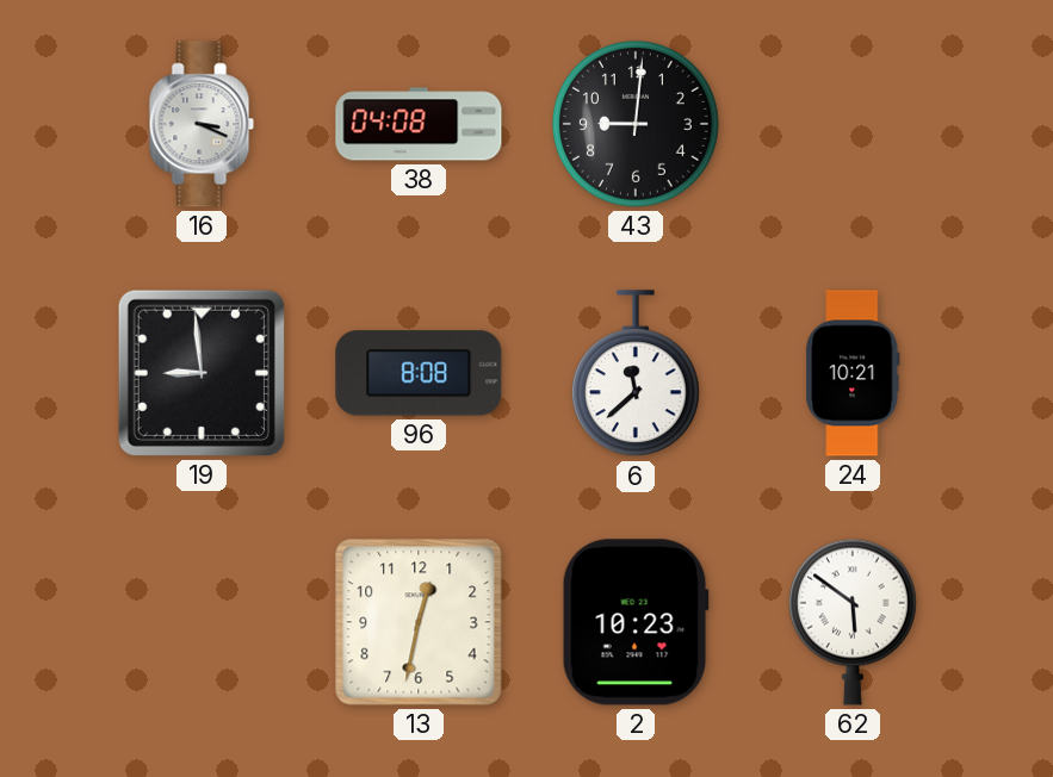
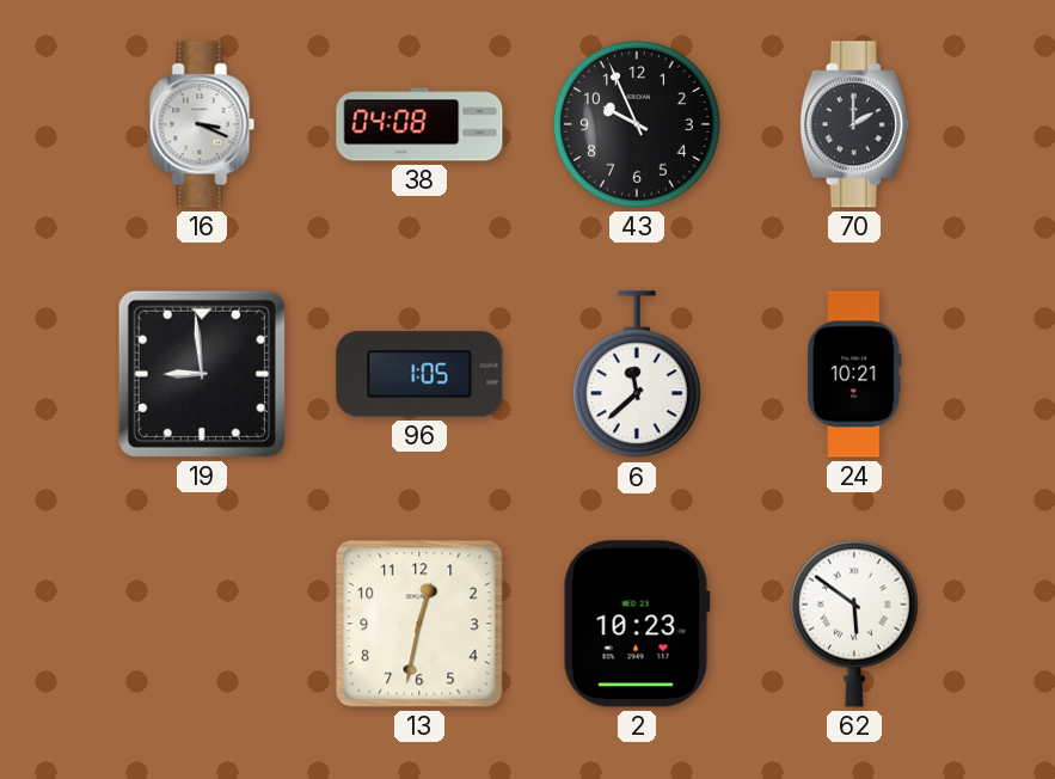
43: 9:01 -> 9:56 (637, 124)
70: none -> 2:00 (854, 124)
96: 8:08 -> 1:05 (419, 374)
